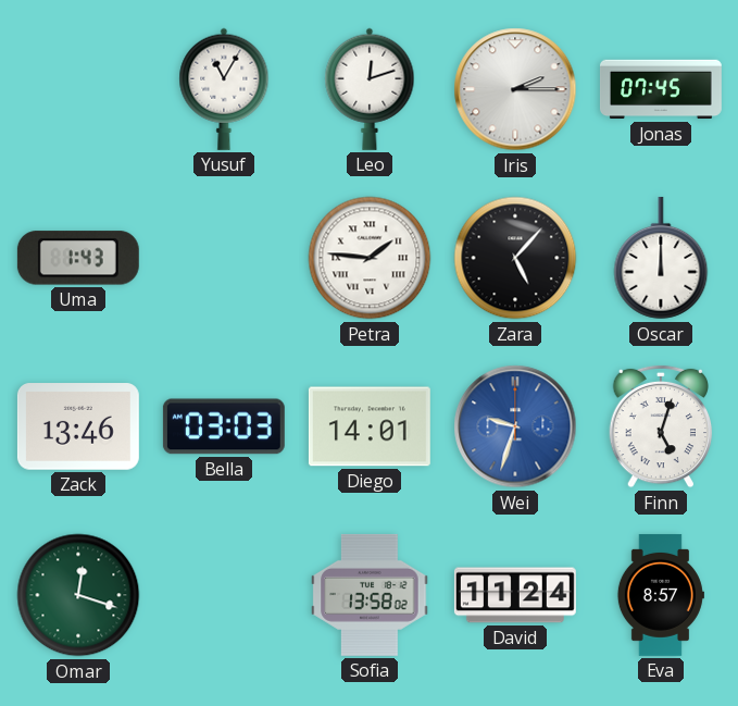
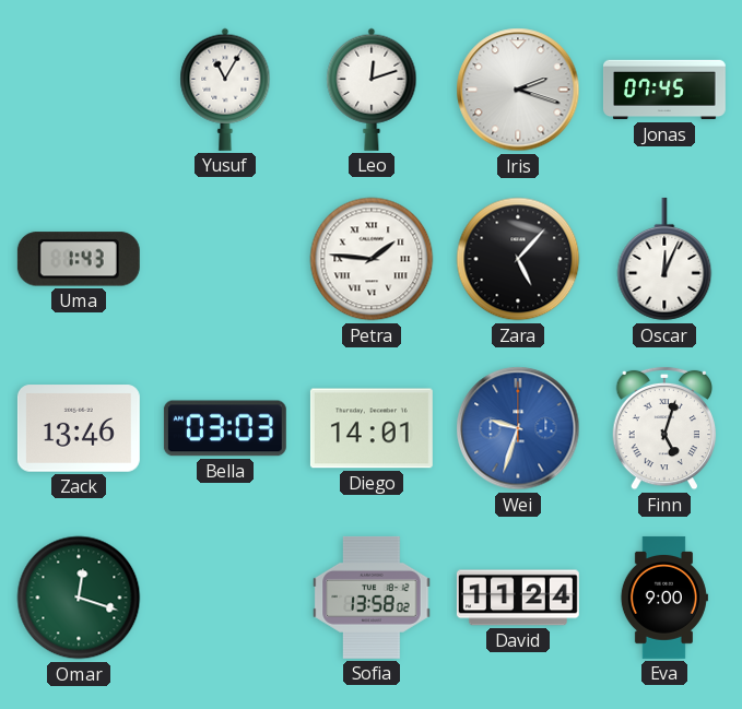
Iris: 2:15 -> 2:18 (518, 90)
Oscar: 12:00 -> 12:04 (664, 259)
Eva: 8:57 -> 9:00 (663, 598)
